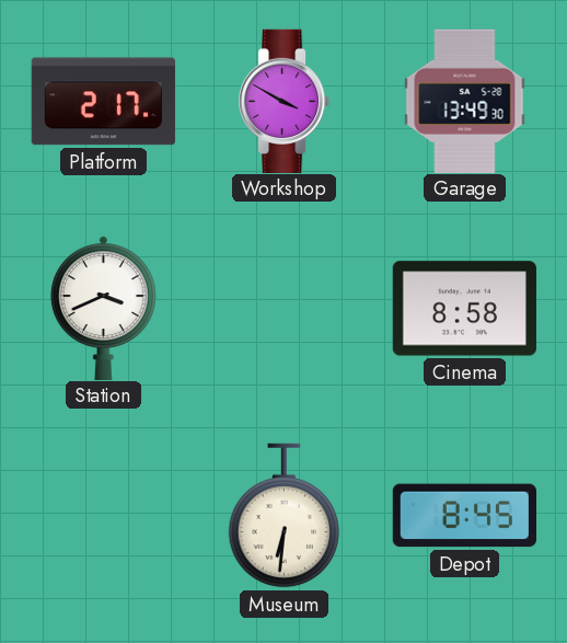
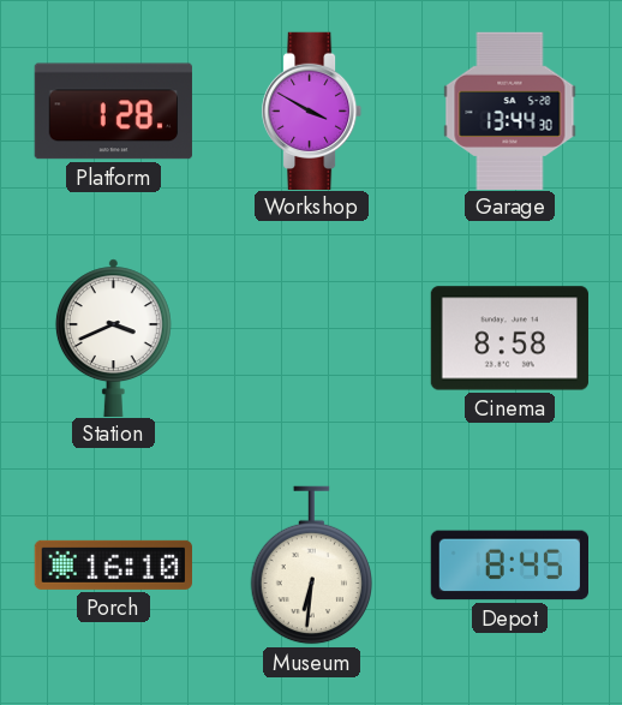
Platform: 2:17 -> 1:28 (113, 112)
Garage: 13:49 -> 13:44 (510, 110)
Porch: none -> 16:10 (113, 564)
